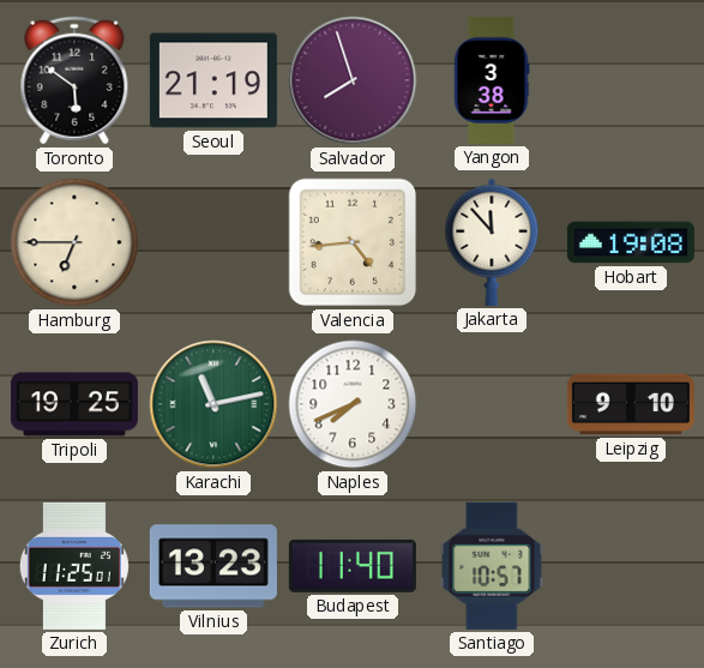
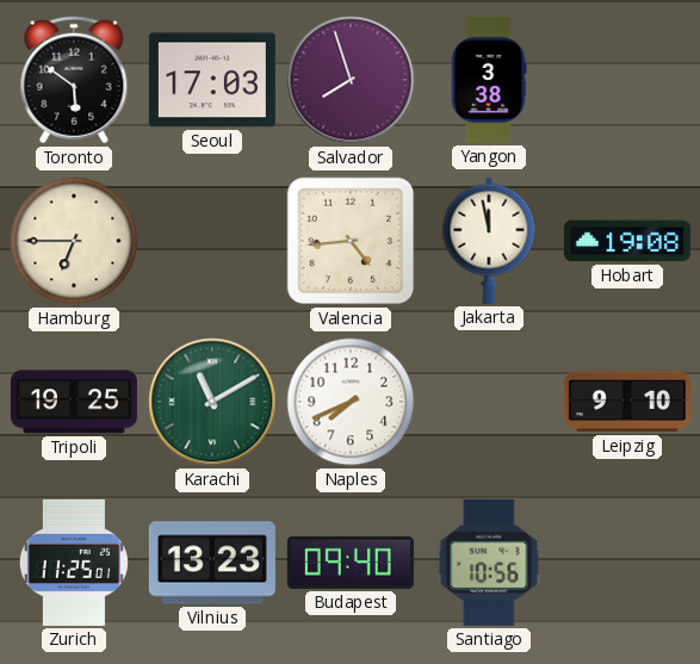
Seoul: 21:19 -> 17:03 (212, 80)
Jakarta: 11:53 -> 11:58 (489, 241)
Karachi: 11:13 -> 11:10 (212, 402)
Budapest: 11:40 -> 09:40 (351, 563)
Santiago: 10:57 -> 10:56 (489, 563)
